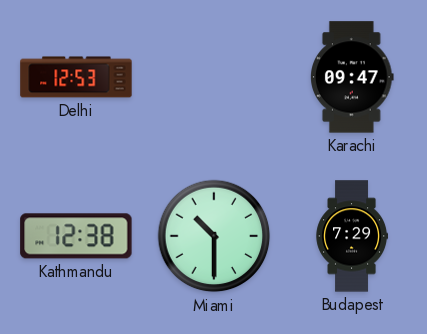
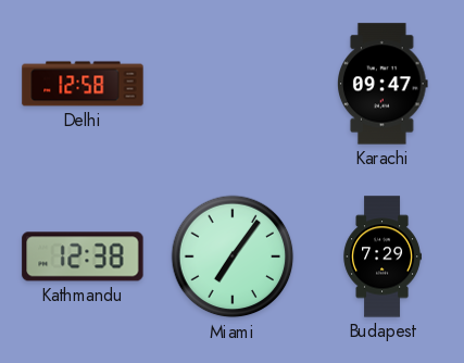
Delhi: 12:53 -> 12:58 (83, 84)
Miami: 10:30 -> 7:06 (233, 256)
